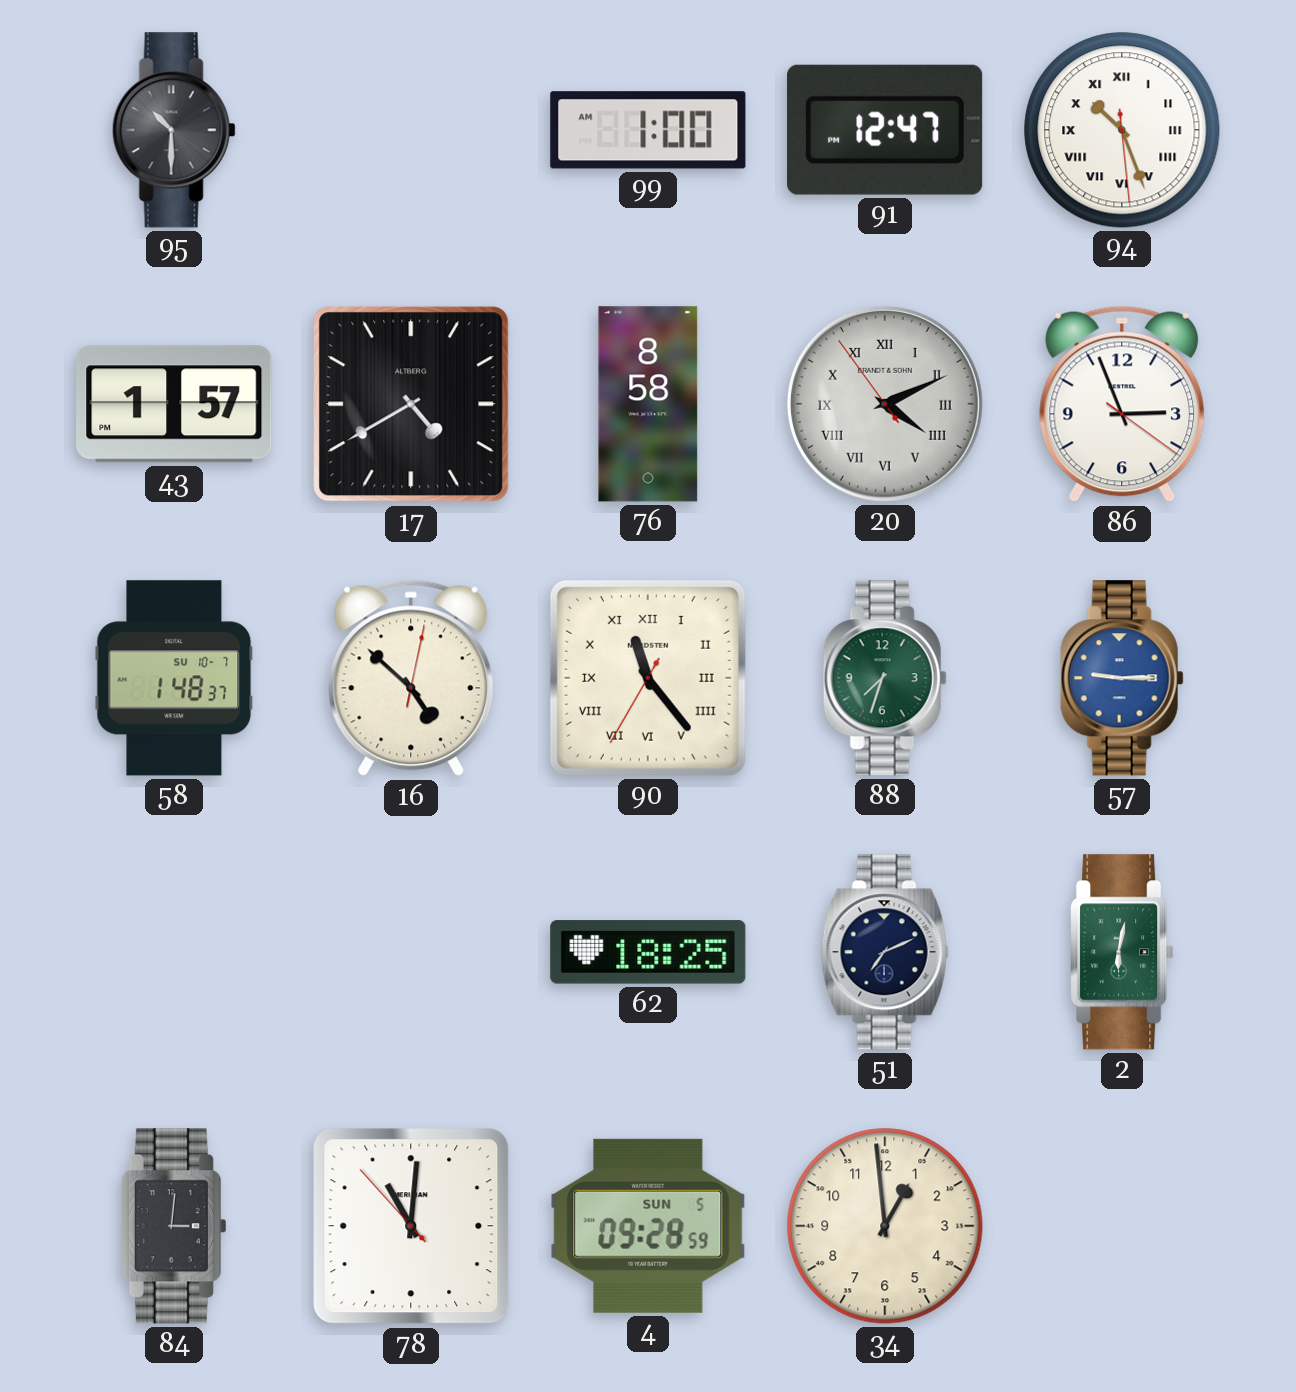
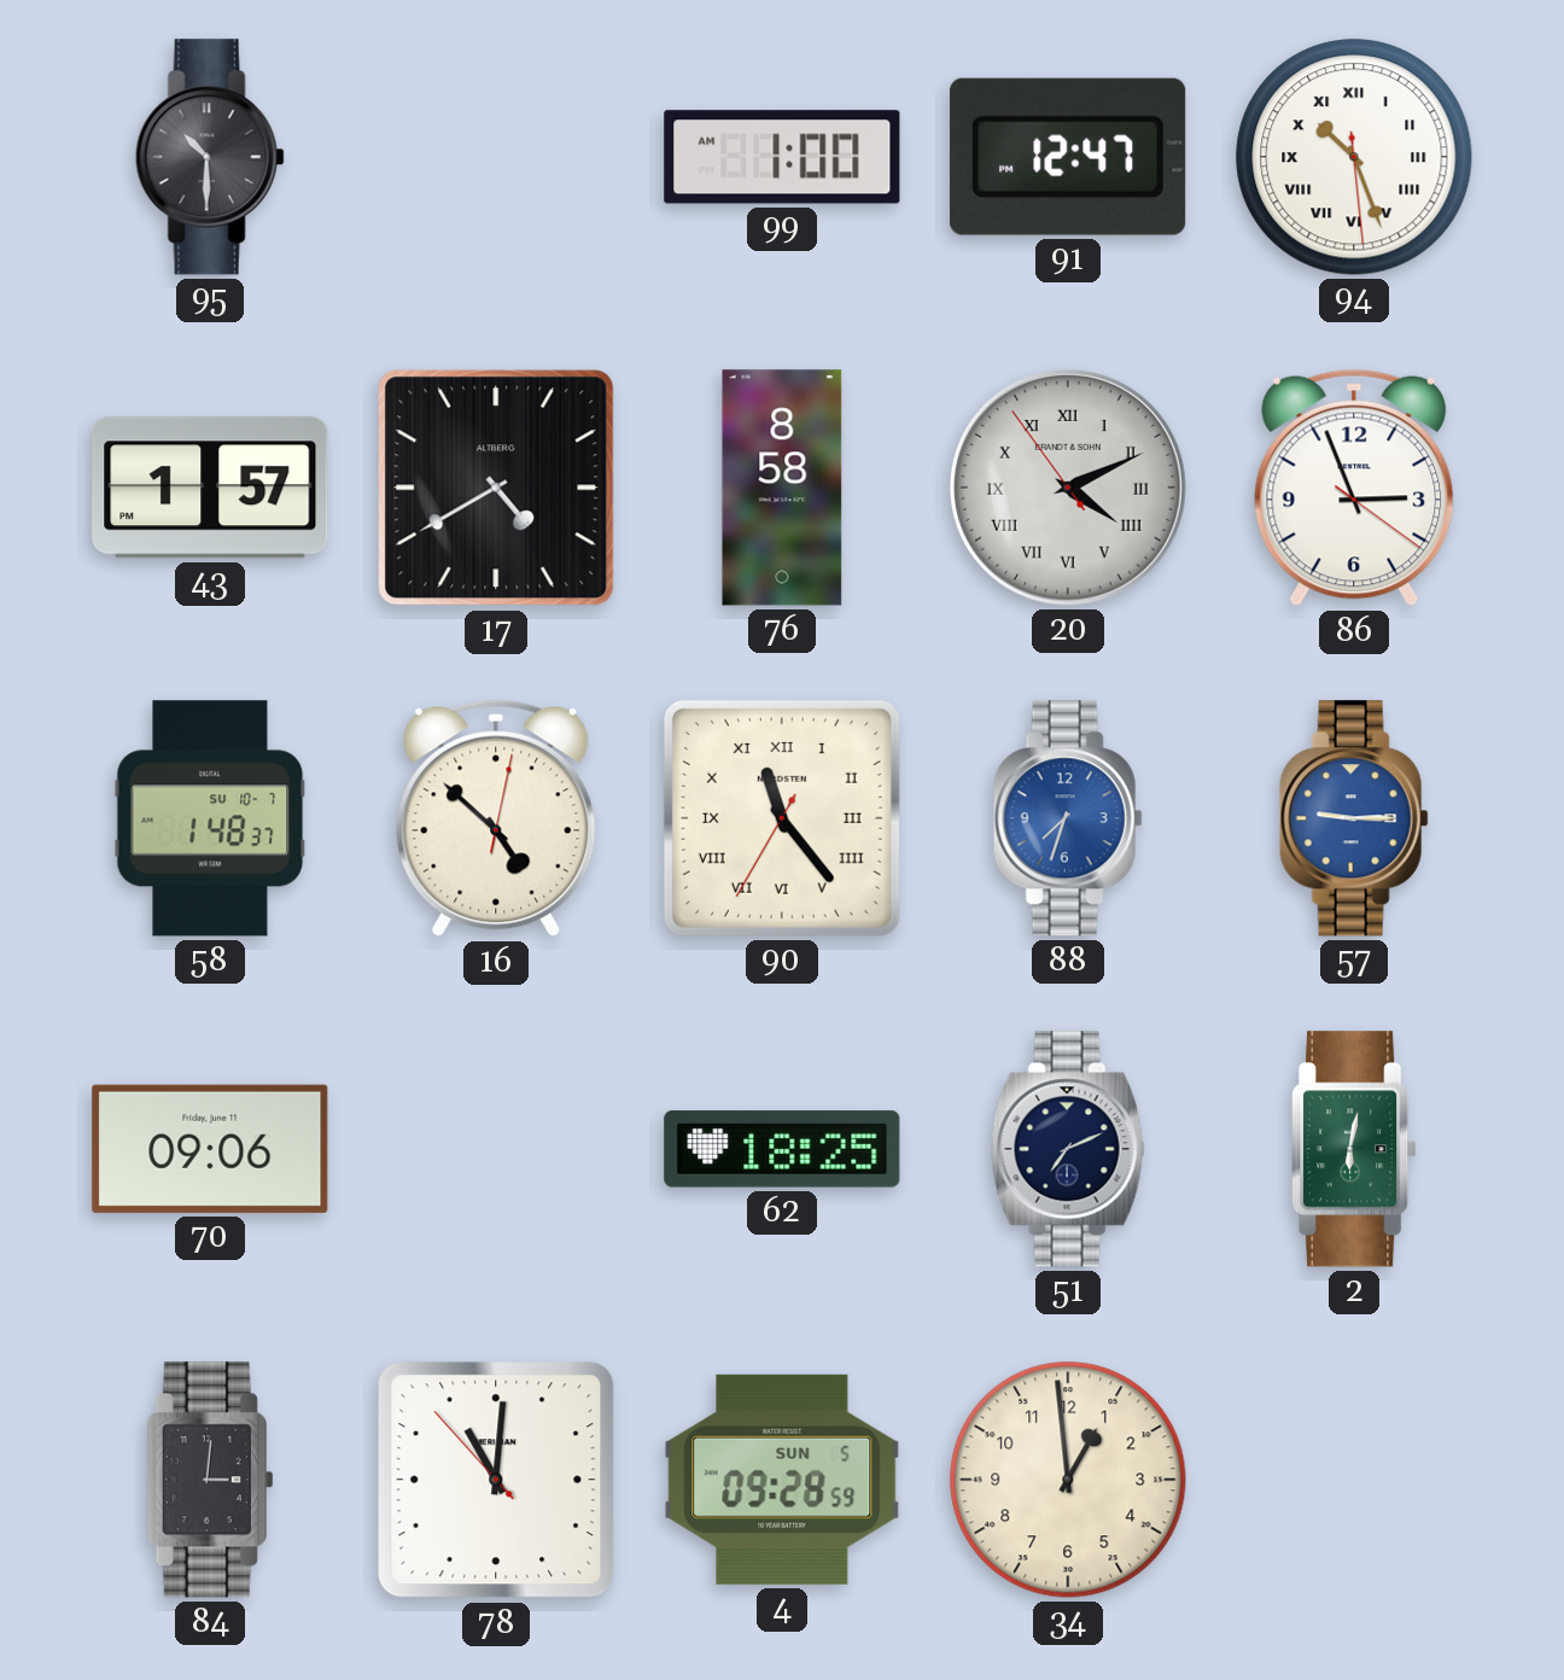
88 dial: green -> blue (1068, 818)
70: none -> 09:06 (210, 1149)
